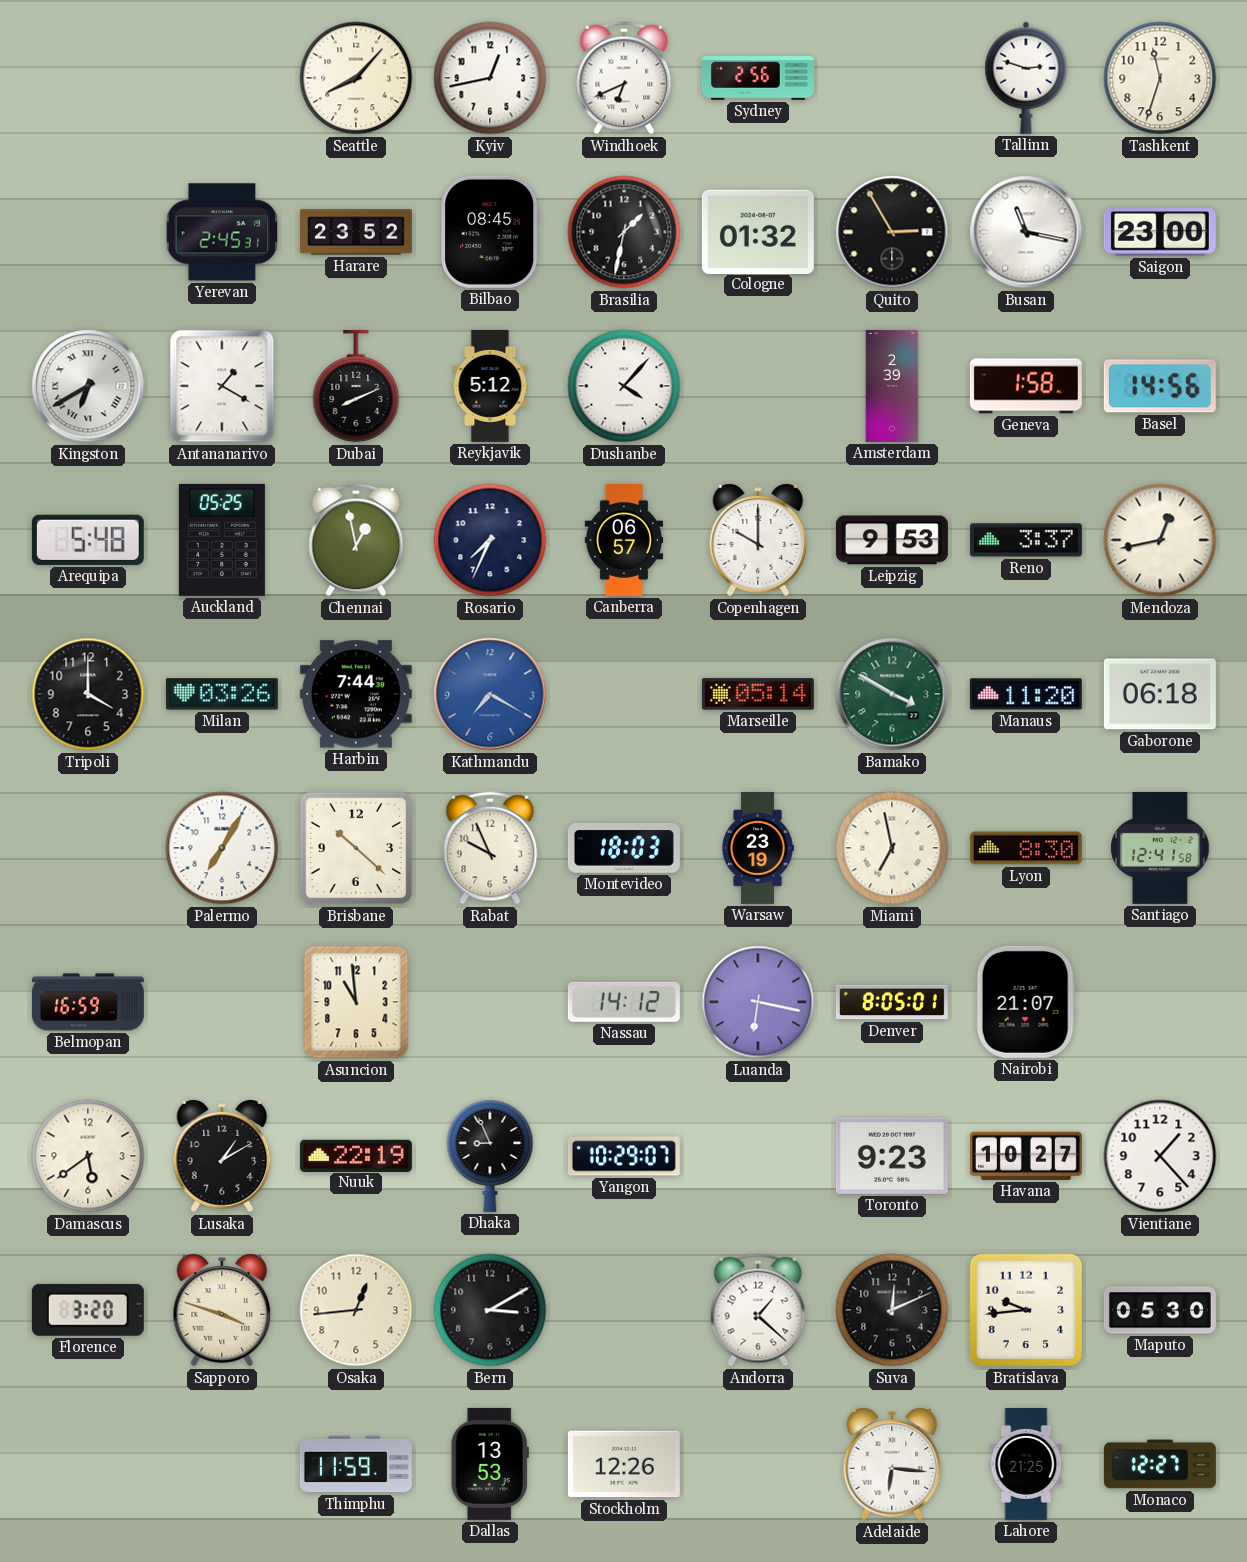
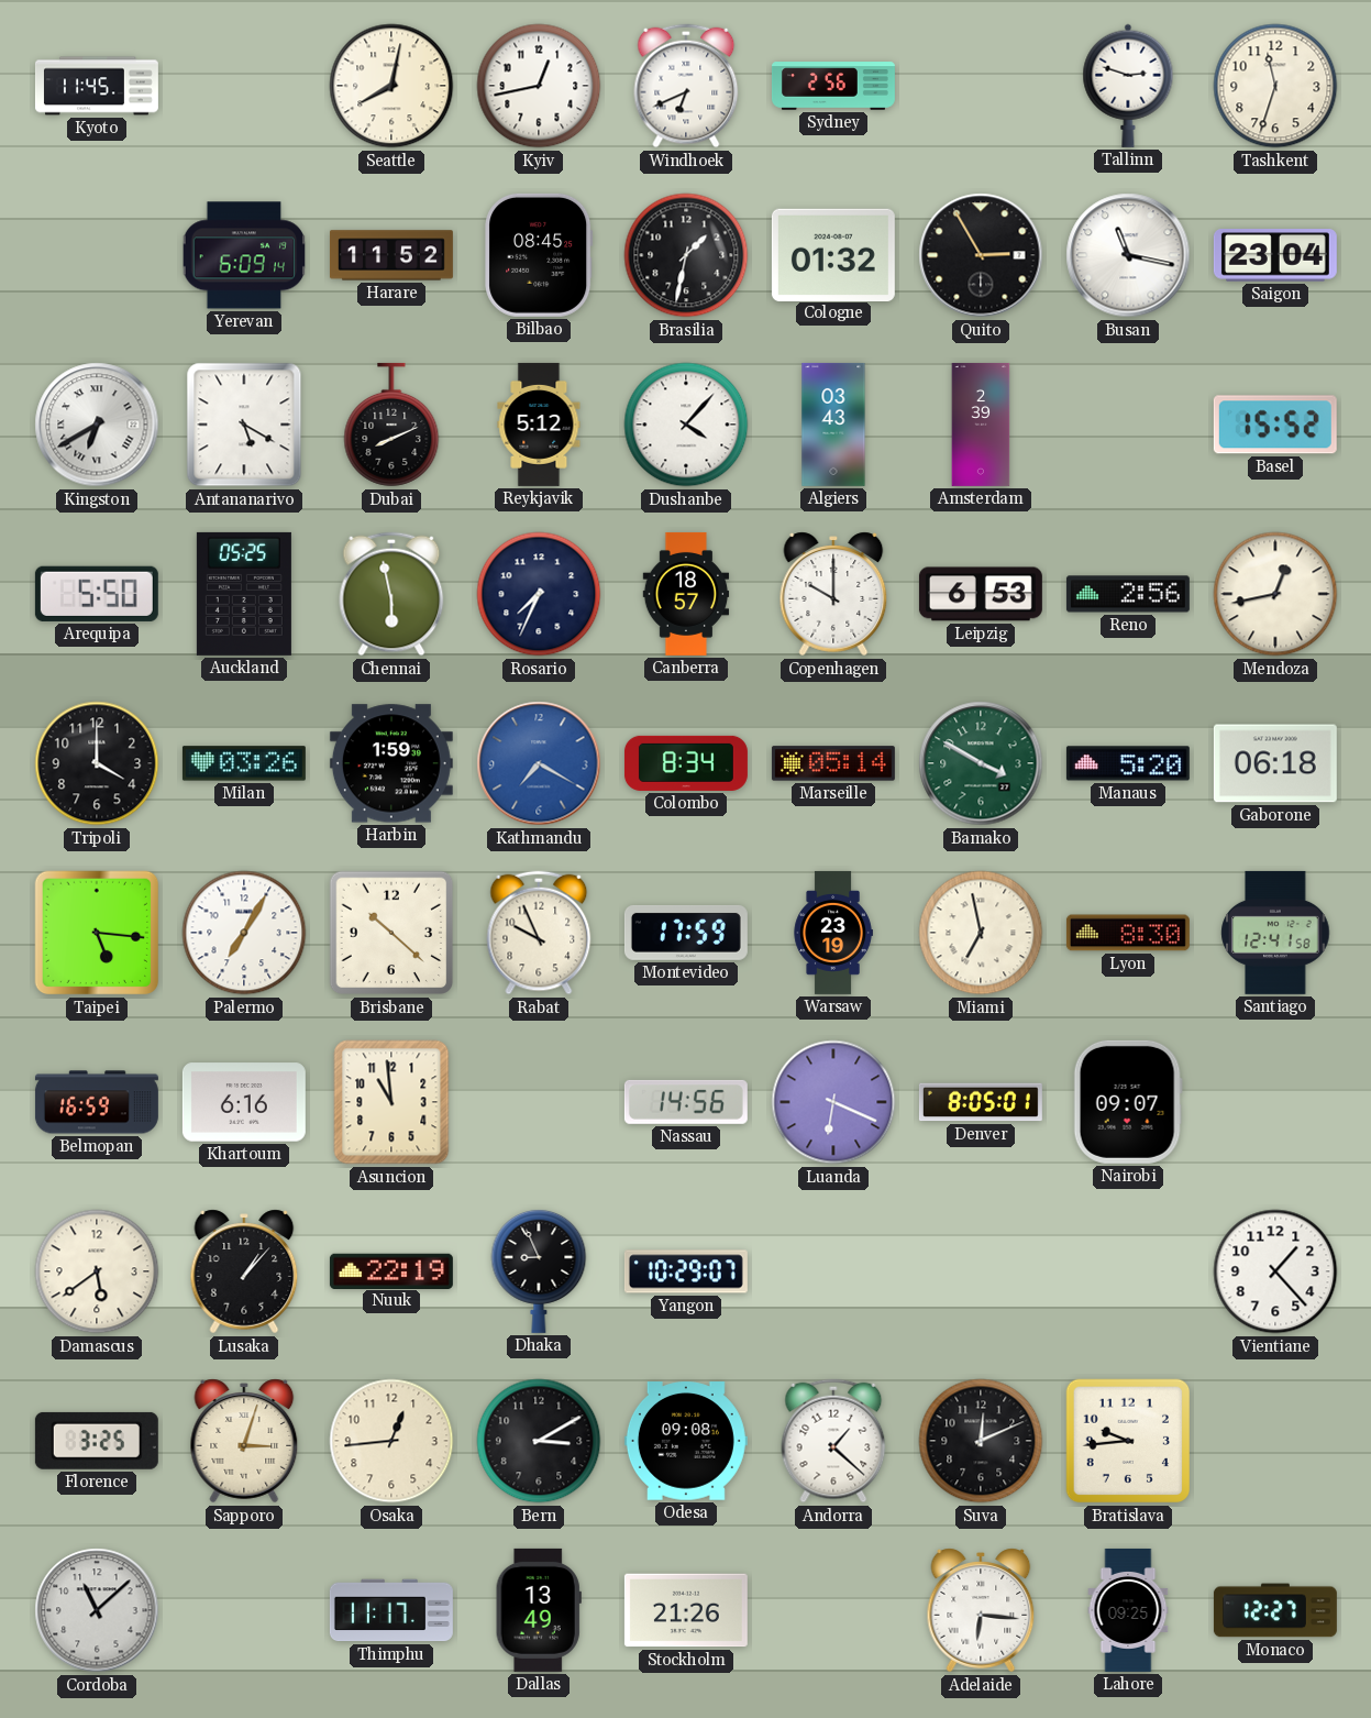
Kyoto: none -> 11:45 (97, 86)
Seattle: 8:07 -> 8:02 (391, 86)
Yerevan: 2:45 -> 6:09 (244, 255)
Harare: 23:52 -> 11:52 (391, 255)
Saigon: 23:00 -> 23:04 (1275, 255)
Antananarivo: 1:20 -> 5:20 (244, 425)
Algiers: none -> 03:43 (833, 425)
Geneva: 1:58 -> none (1026, 386)
Basel: 14:56 -> 15:52 (1275, 425)
Arequipa: 5:48 -> 5:50 (97, 594)
Chennai: 12:58 -> 5:58 (391, 594)
Canberra: 06:57 -> 18:57 (686, 594)
Leipzig: 9:53 -> 6:53 (981, 594)
Reno: 3:37 -> 2:56 (1128, 594)
Harbin: 7:44 -> 1:59 (391, 763)
Colombo: none -> 8:34 (686, 763)
Manaus: 11:20 -> 5:20 (1128, 763)
Taipei: none -> 5:16 (97, 933)
Montevideo: 18:03 -> 17:59 (686, 933)
Khartoum: none -> 6:16 (244, 1102)
Nassau: 14:12 -> 14:56 (686, 1102)
Luanda: 6:17 -> 6:19 (833, 1102)
Nairobi: 21:07 -> 09:07 (1128, 1102)
Lusaka: 1:10 -> 1:07 (244, 1271)
Toronto: 9:23 -> none (892, 1156)
Havana: 10:27 -> none (1026, 1156)
Florence: 3:20 -> 3:25 (97, 1441)
Sapporo: 3:48 -> 3:03 (244, 1441)
Odesa: none -> 09:08 (686, 1441)
Maputo: 05:30 -> none (1160, 1310)
Cordoba: none -> 11:08 (97, 1610)
Thimphu: 11:59 -> 11:17 (391, 1610)
Dallas: 13:53 -> 13:49 (539, 1610)
Stockholm: 12:26 -> 21:26 (686, 1610)
Lahore: 21:25 -> 09:25 (1128, 1610)
